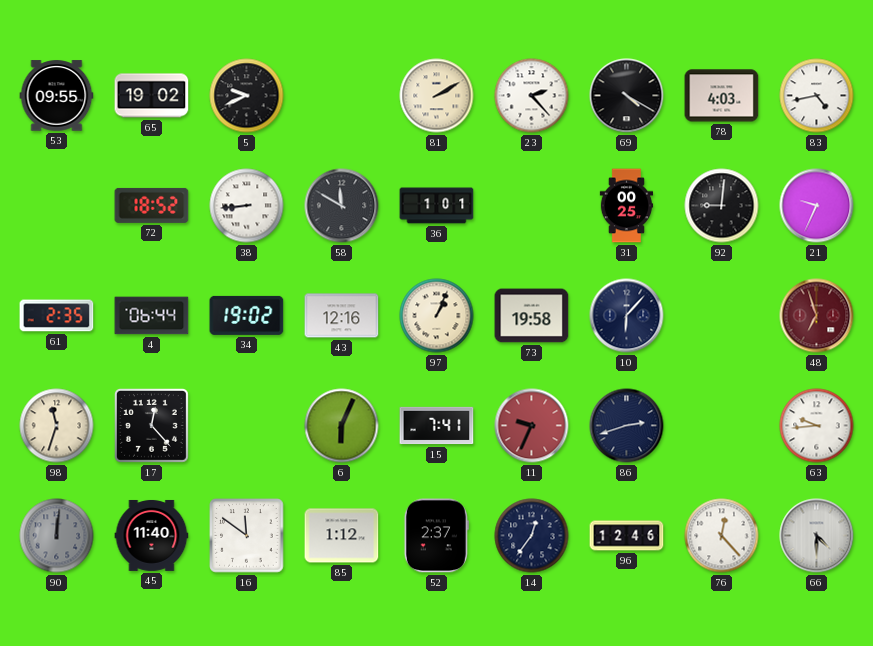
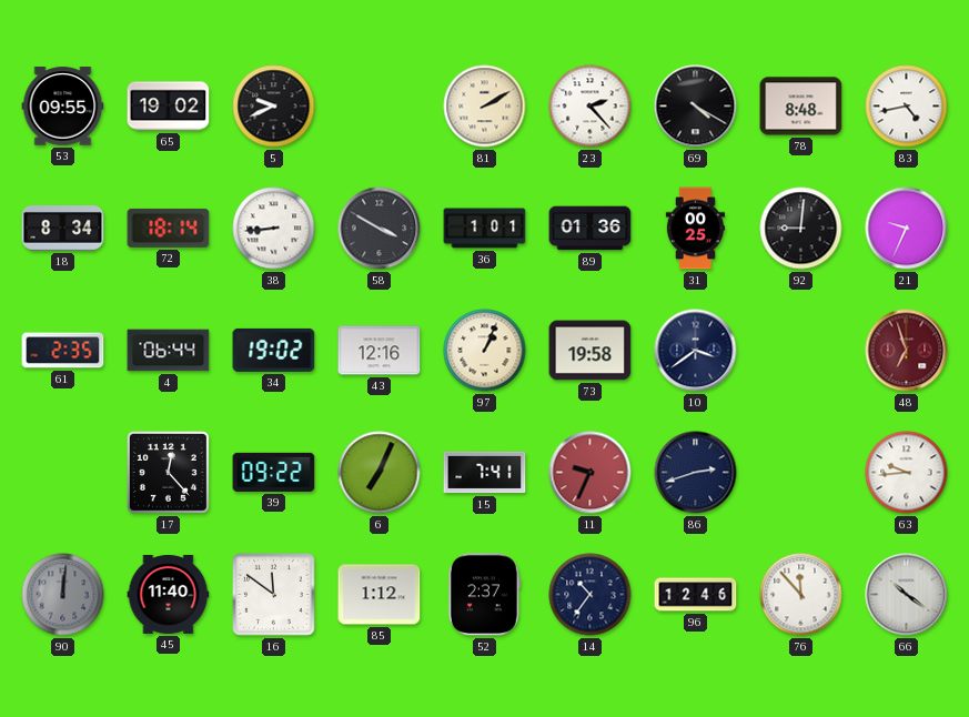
78: 4:03 -> 8:48 (801, 107)
18: none -> 8:34 (63, 229)
72: 18:52 -> 18:14 (169, 228)
58: 11:50 -> 3:50 (380, 229)
89: none -> 01:36 (591, 229)
10: 6:07 -> 3:39 (696, 351)
98: 11:33 -> none (57, 426)
39: none -> 09:22 (274, 472)
6: 6:04 -> 7:04 (380, 473)
14: 12:36 -> 10:36 (591, 595)
76: 12:23 -> 11:53 (801, 595)
66: 4:30 -> 10:21 (907, 595)
